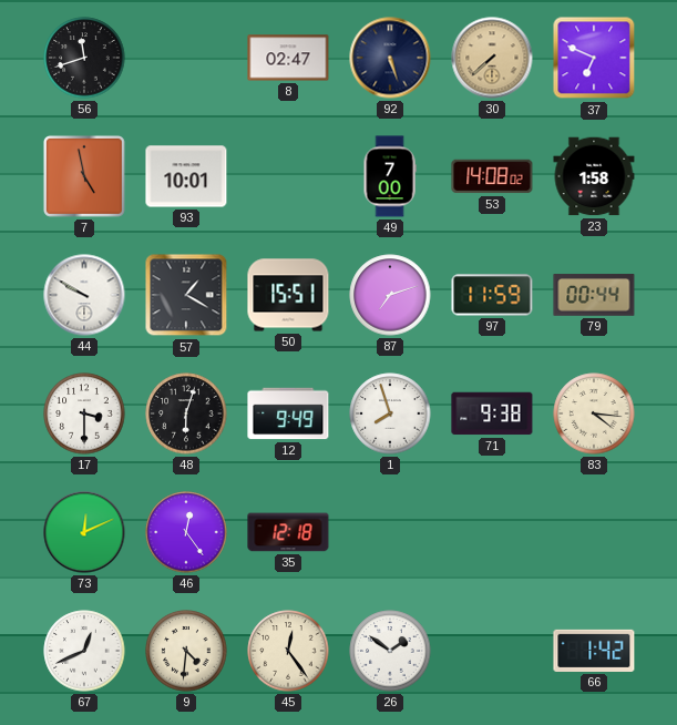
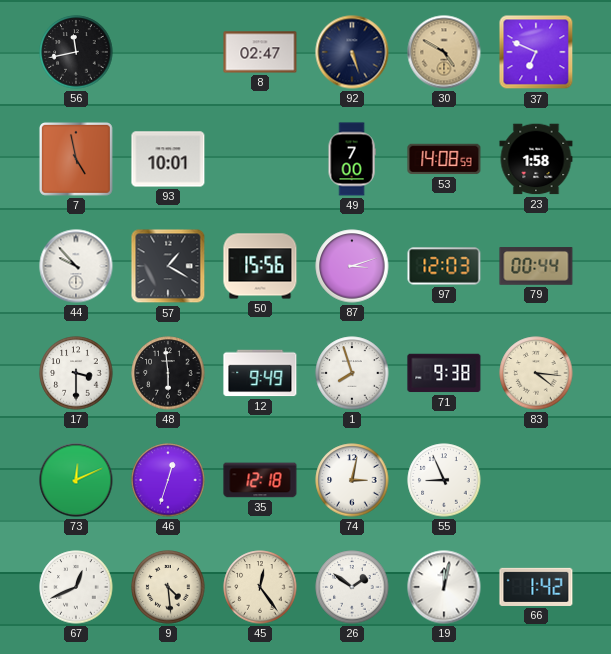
56: 11:42 -> 11:43 (76, 52)
30: 7:38 -> 4:50 (444, 52)
53: 14:08:02 -> 14:08:59 (444, 159)
44: 9:50 -> 9:53 (76, 266)
50: 15:51 -> 15:56 (260, 266)
87: 7:12 -> 3:12 (352, 266)
97: 11:59 -> 12:03 (444, 266)
48: 6:03 -> 5:59 (168, 373)
46: 12:24 -> 12:33 (168, 480)
74: none -> 3:02 (352, 480)
55: none -> 8:56 (444, 480)
9: 4:31 -> 4:29 (168, 587)
19: none -> 12:02 (444, 587)
